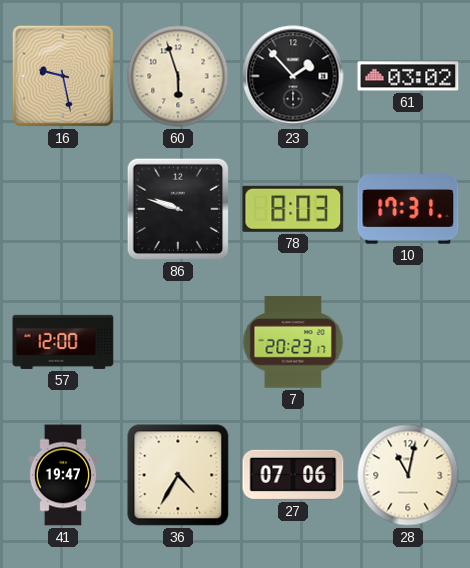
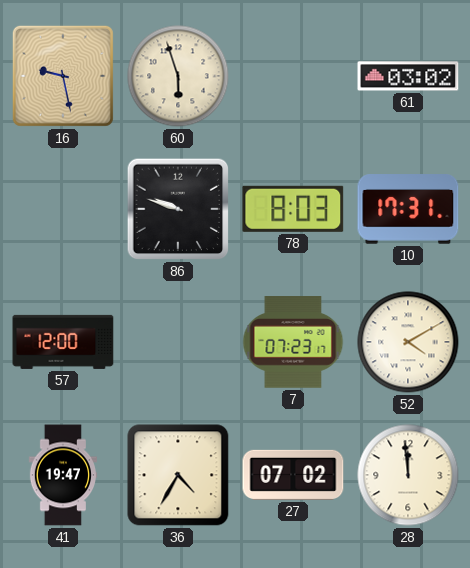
23: 1:53 -> none (293, 76)
7: 20:23 -> 07:23 (293, 342)
52: none -> 4:10 (408, 342)
27: 07:06 -> 07:02 (293, 475)
28: 11:02 -> 11:59 (408, 475)
